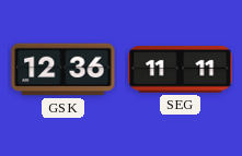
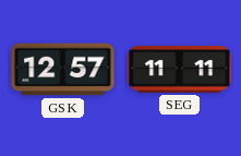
GSK: 12:36 -> 12:57 (63, 70)
